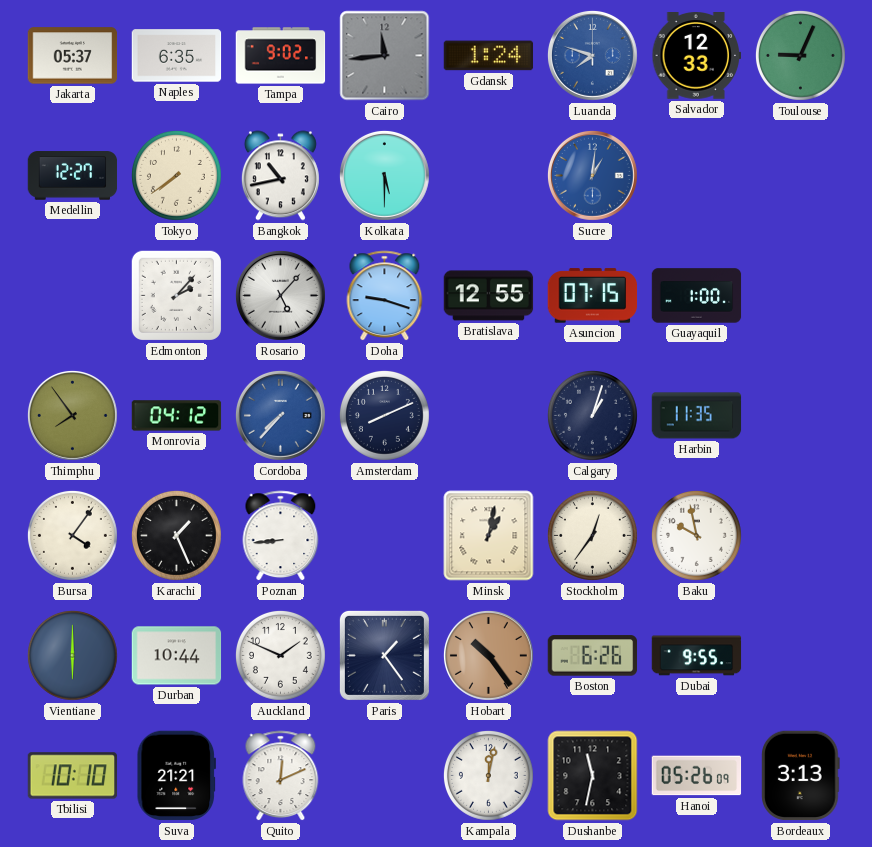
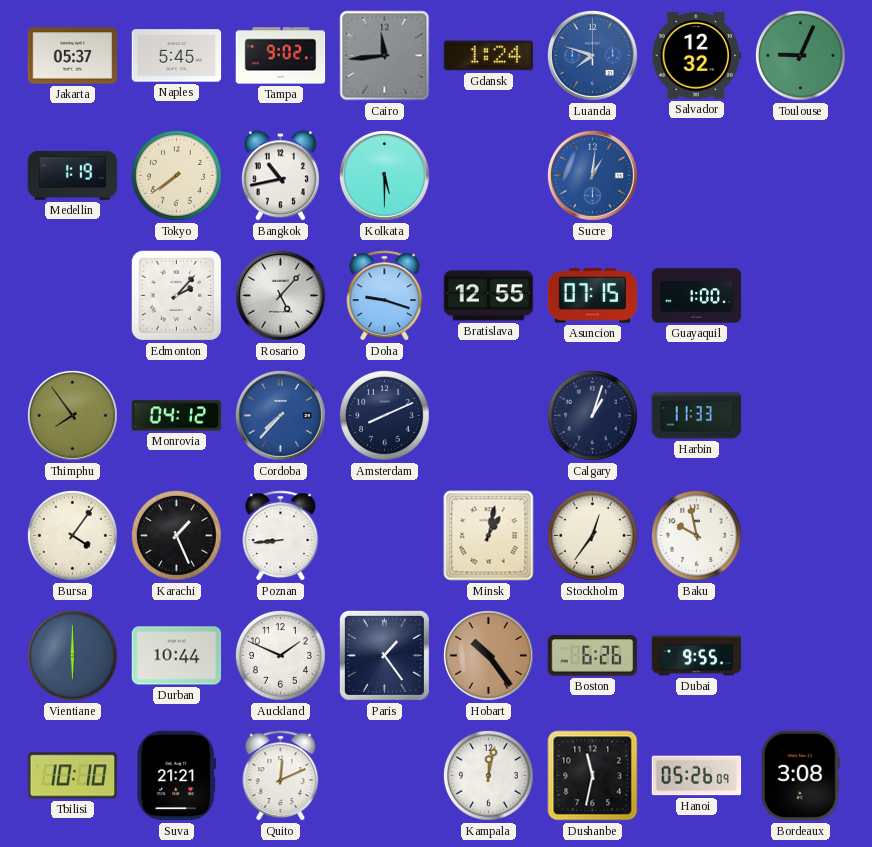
Naples: 6:35 -> 5:45 (177, 56)
Salvador: 12:33 -> 12:32 (697, 56)
Medellin: 12:27 -> 1:19 (73, 176)
Harbin: 11:35 -> 11:33 (697, 416)
Bordeaux: 3:13 -> 3:08 (801, 776)
